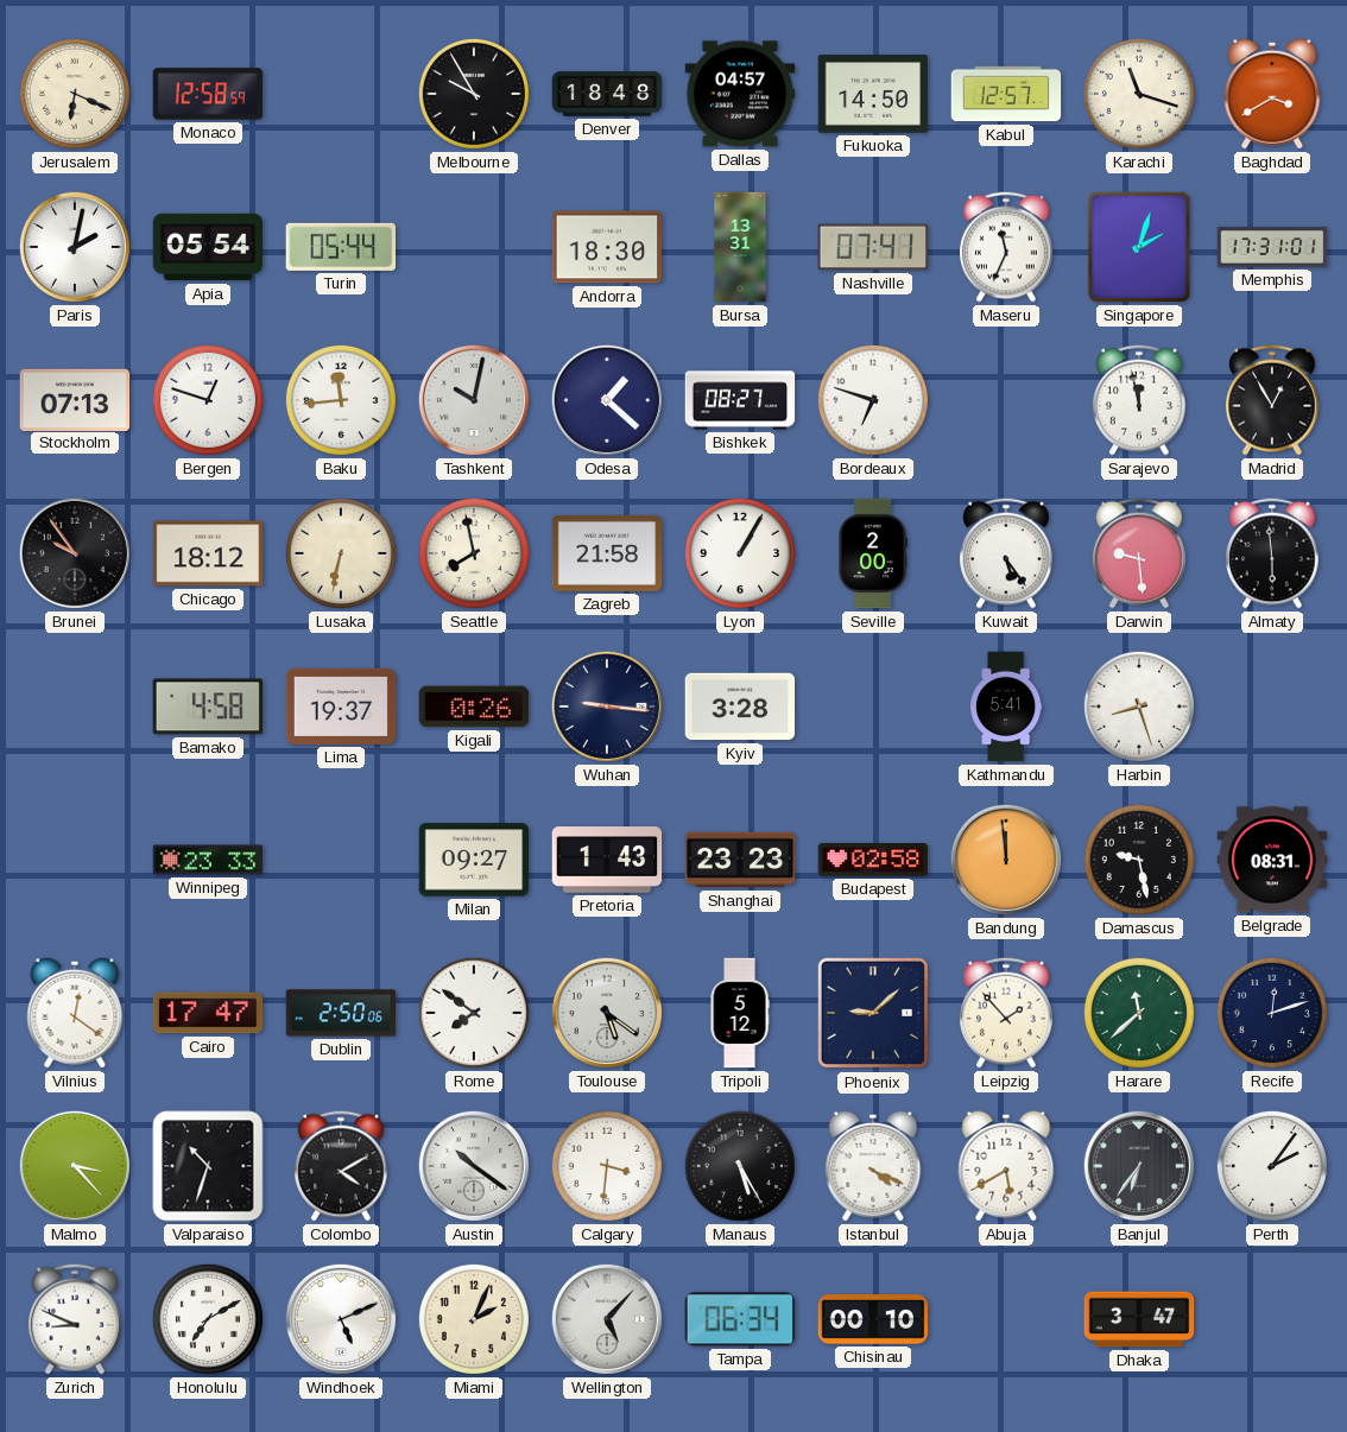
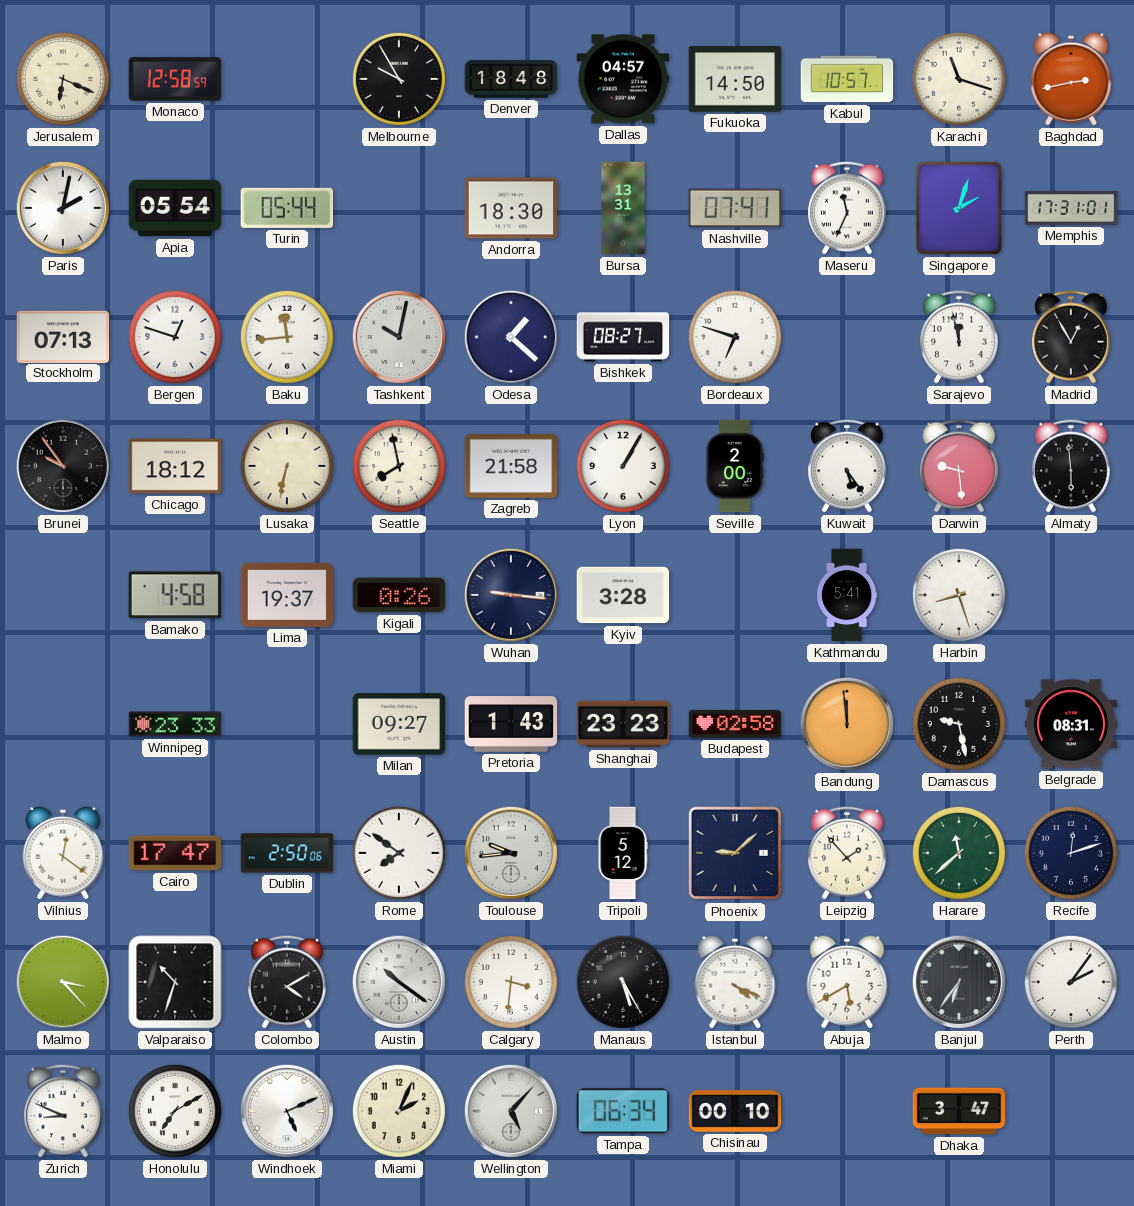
Kabul: 12:57 -> 10:57 (847, 79)
Baghdad: 3:40 -> 2:43 (1071, 79)
Toulouse: 5:21 -> 9:44 (511, 853)
